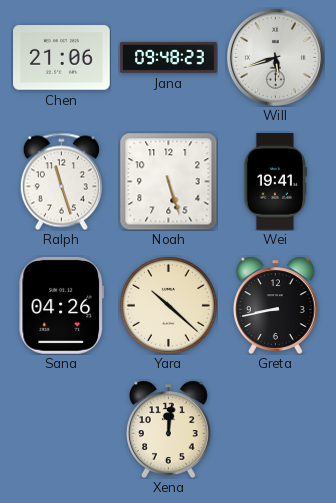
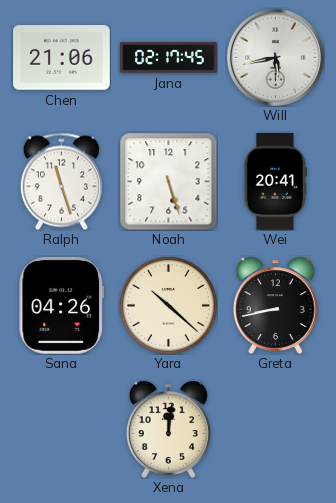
Jana: 09:48 -> 02:17 (169, 57)
Will: 5:42 -> 5:43 (275, 57)
Wei: 19:41 -> 20:41 (275, 182)
